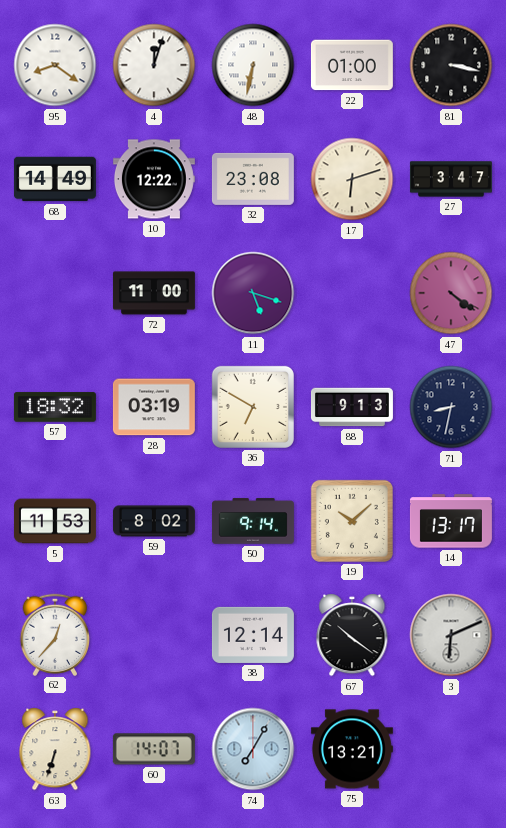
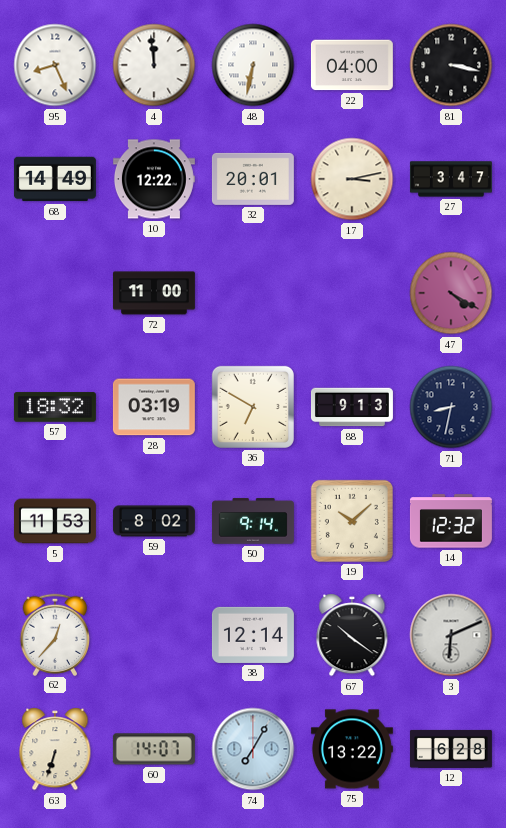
95: 8:21 -> 8:26 (55, 65)
4: 12:03 -> 11:59 (154, 65)
22: 01:00 -> 04:00 (352, 65)
32: 23:08 -> 20:01 (253, 179)
17: 6:12 -> 3:13 (352, 179)
11: 5:18 -> none (253, 293)
47: 4:21 -> 4:20 (451, 293)
14: 13:17 -> 12:32 (451, 521)
75: 13:21 -> 13:22 (352, 749)
12: none -> 6:28 (451, 749)
